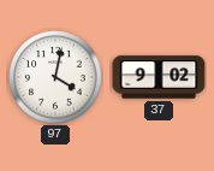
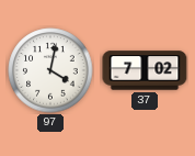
37: 9:02 -> 7:02 (145, 70)
